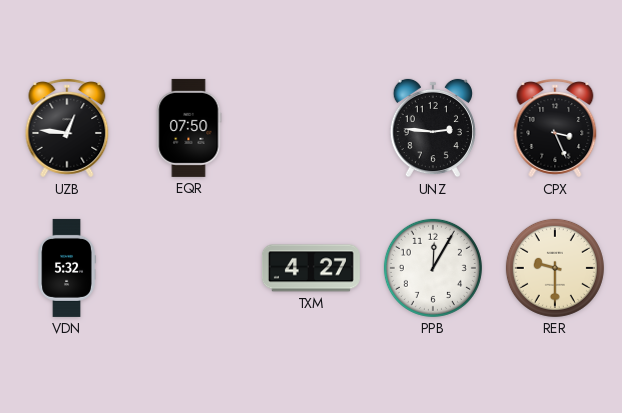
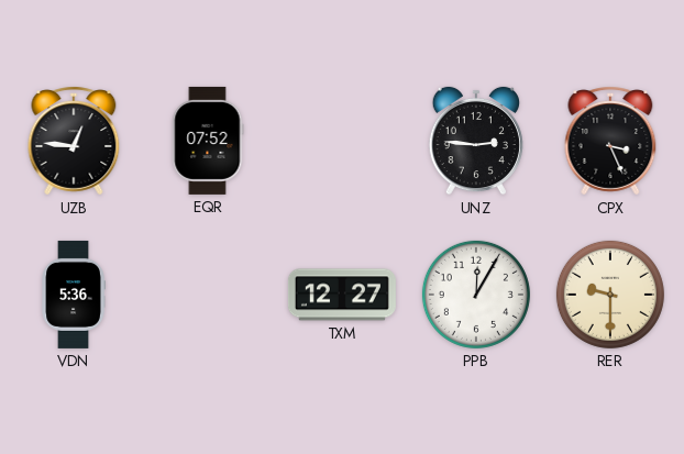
EQR: 07:50 -> 07:52 (208, 141)
VDN: 5:32 -> 5:36 (74, 295)
TXM: 4:27 -> 12:27 (342, 295)
